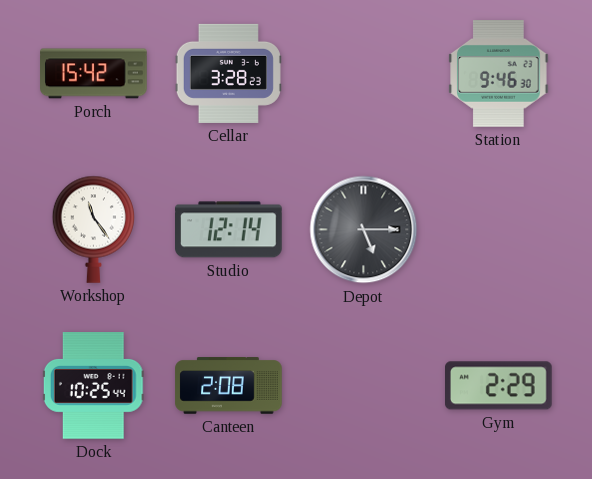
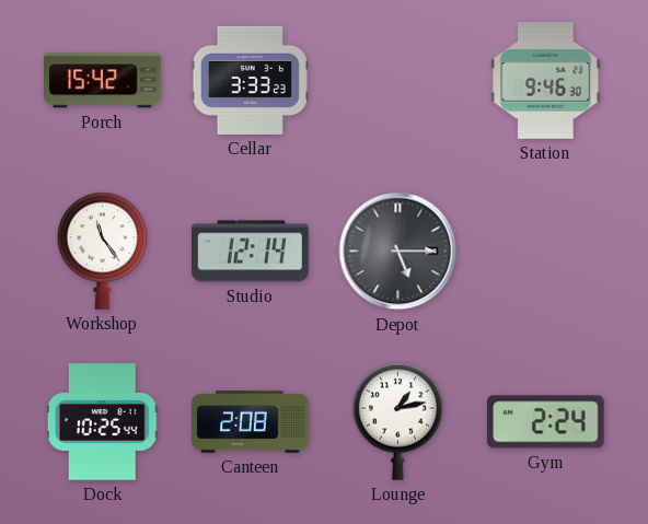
Cellar: 3:28 -> 3:33 (250, 80)
Lounge: none -> 1:13 (398, 421)
Gym: 2:29 -> 2:24 (546, 422)
